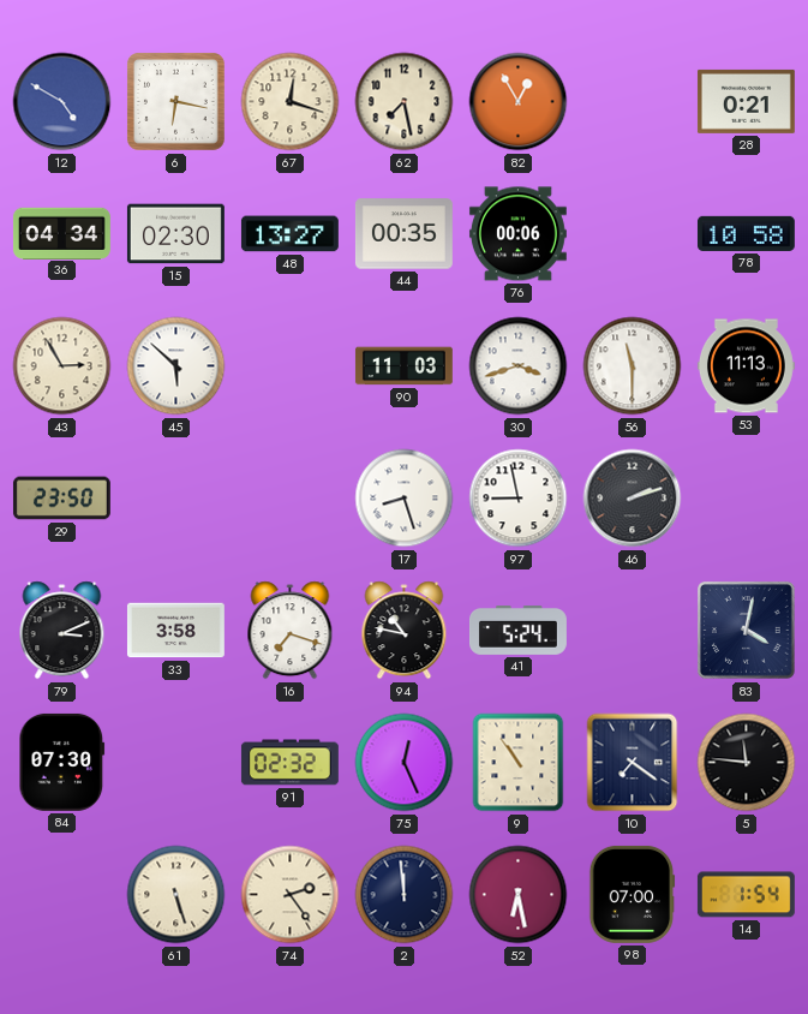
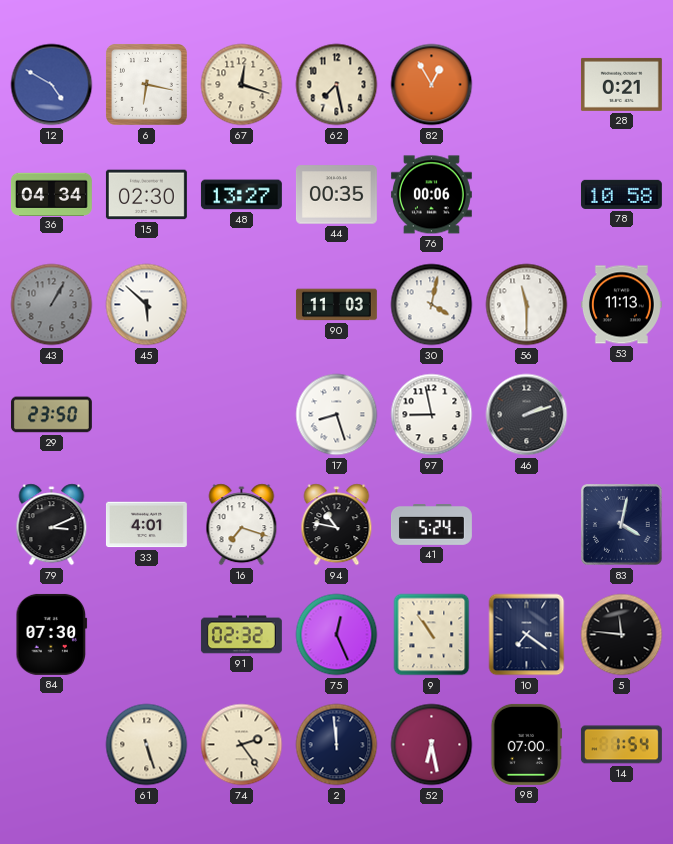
43: 2:55 -> 1:05 (52, 305)
43 dial: cream -> grey (52, 305)
30: 3:42 -> 4:02 (432, 305)
33: 3:58 -> 4:01 (146, 525)
